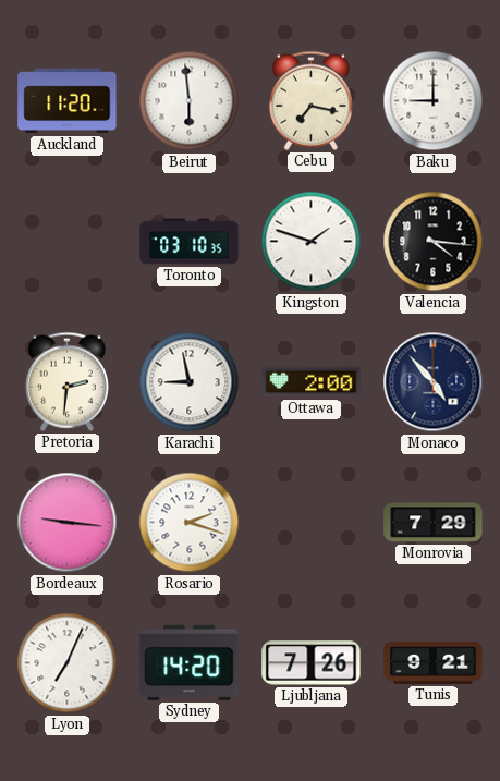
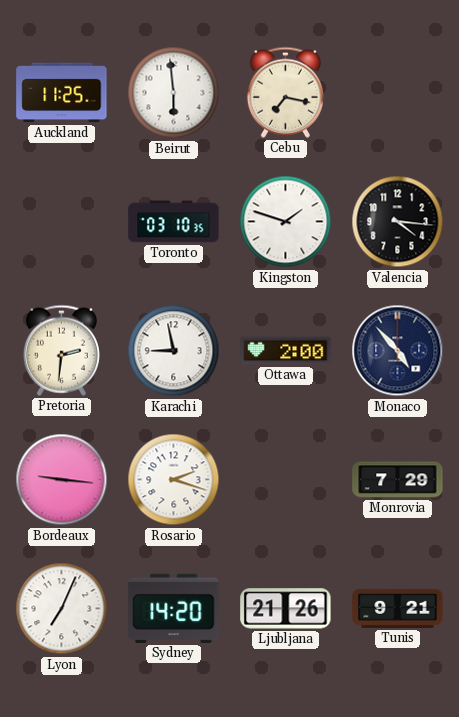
Auckland: 11:20 -> 11:25 (62, 93)
Baku: 9:00 -> none (434, 101)
Ljubljana: 7:26 -> 21:26 (286, 609)
